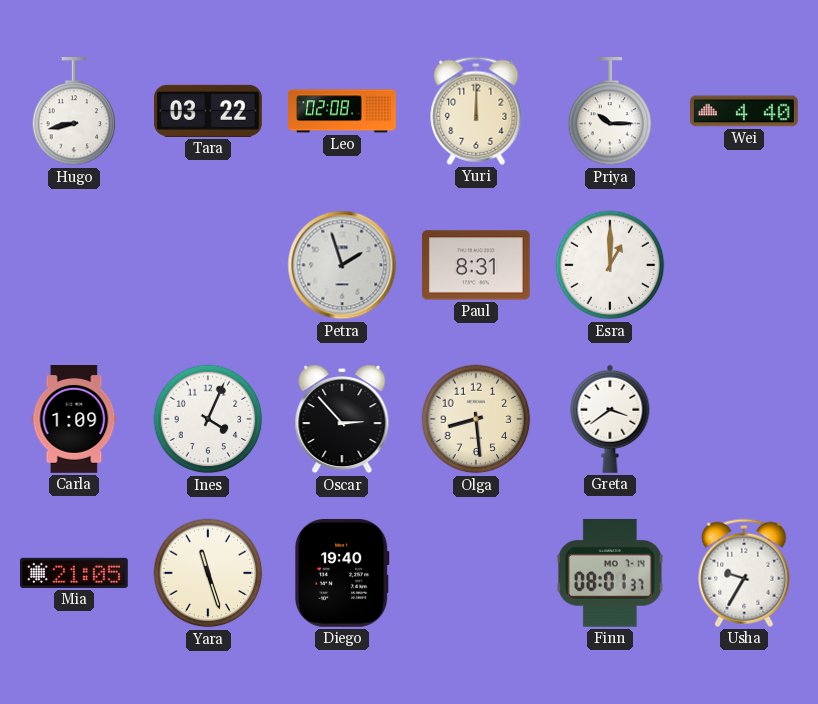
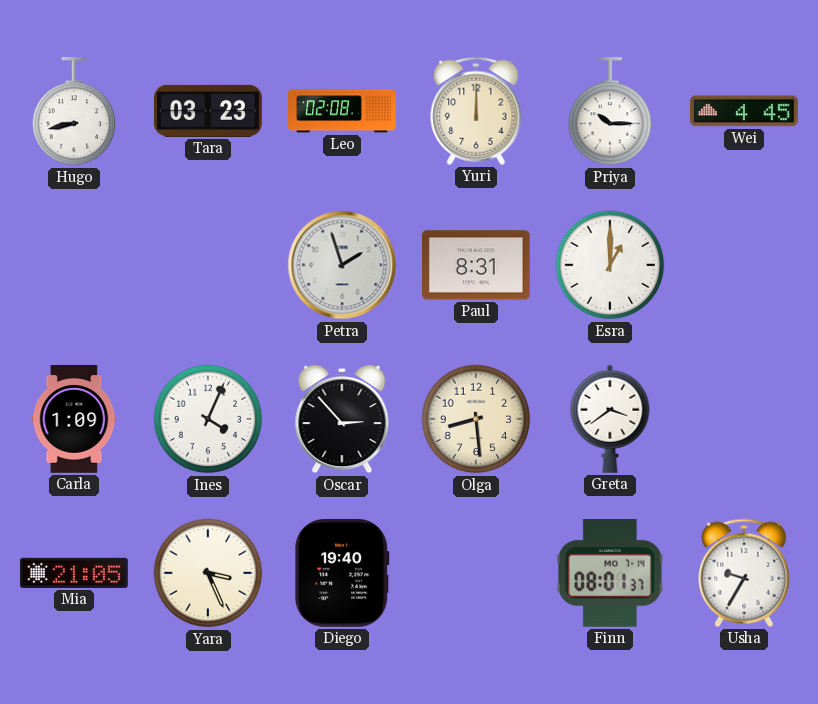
Tara: 03:22 -> 03:23 (209, 111)
Wei: 4:40 -> 4:45 (745, 111)
Yara: 11:27 -> 3:26 (208, 573)
